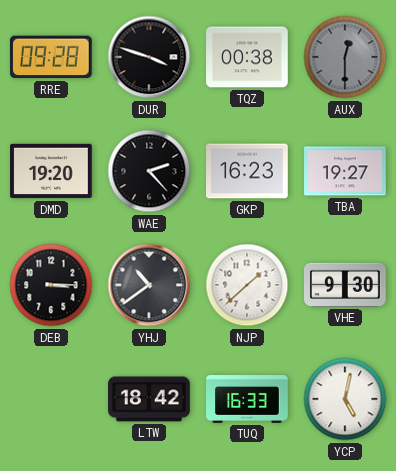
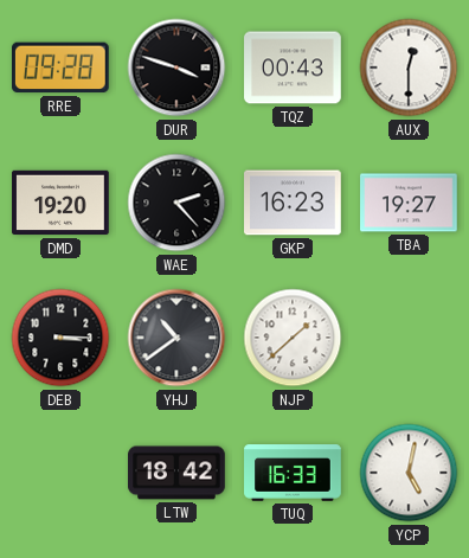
TQZ: 00:38 -> 00:43 (293, 68)
AUX dial: grey -> white (409, 68)
VHE: 9:30 -> none (346, 285)
